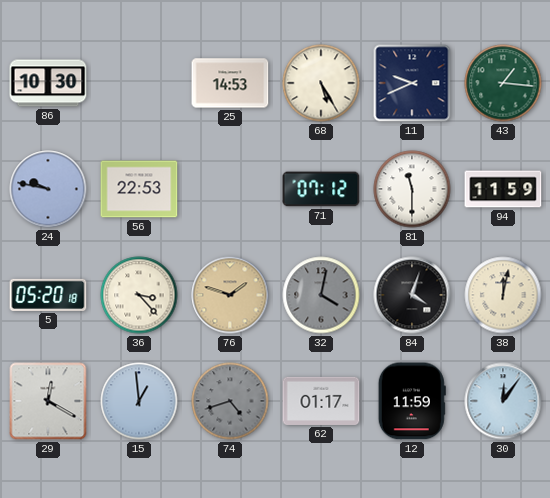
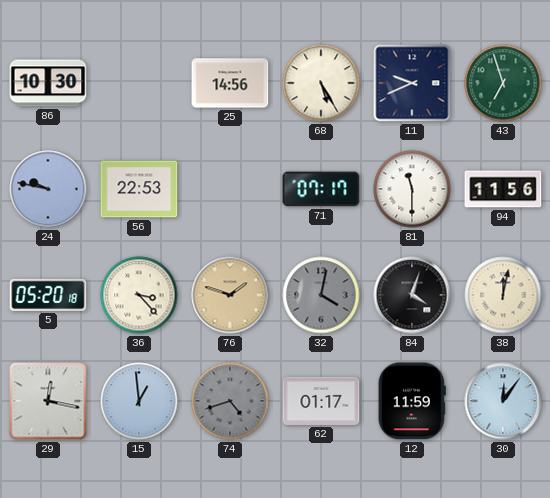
25: 14:53 -> 14:56 (230, 83)
43: 1:16 -> 6:57 (503, 83)
71: 07:12 -> 07:17 (321, 189)
94: 11:59 -> 11:56 (503, 189)
29: 12:20 -> 12:17 (48, 401)
